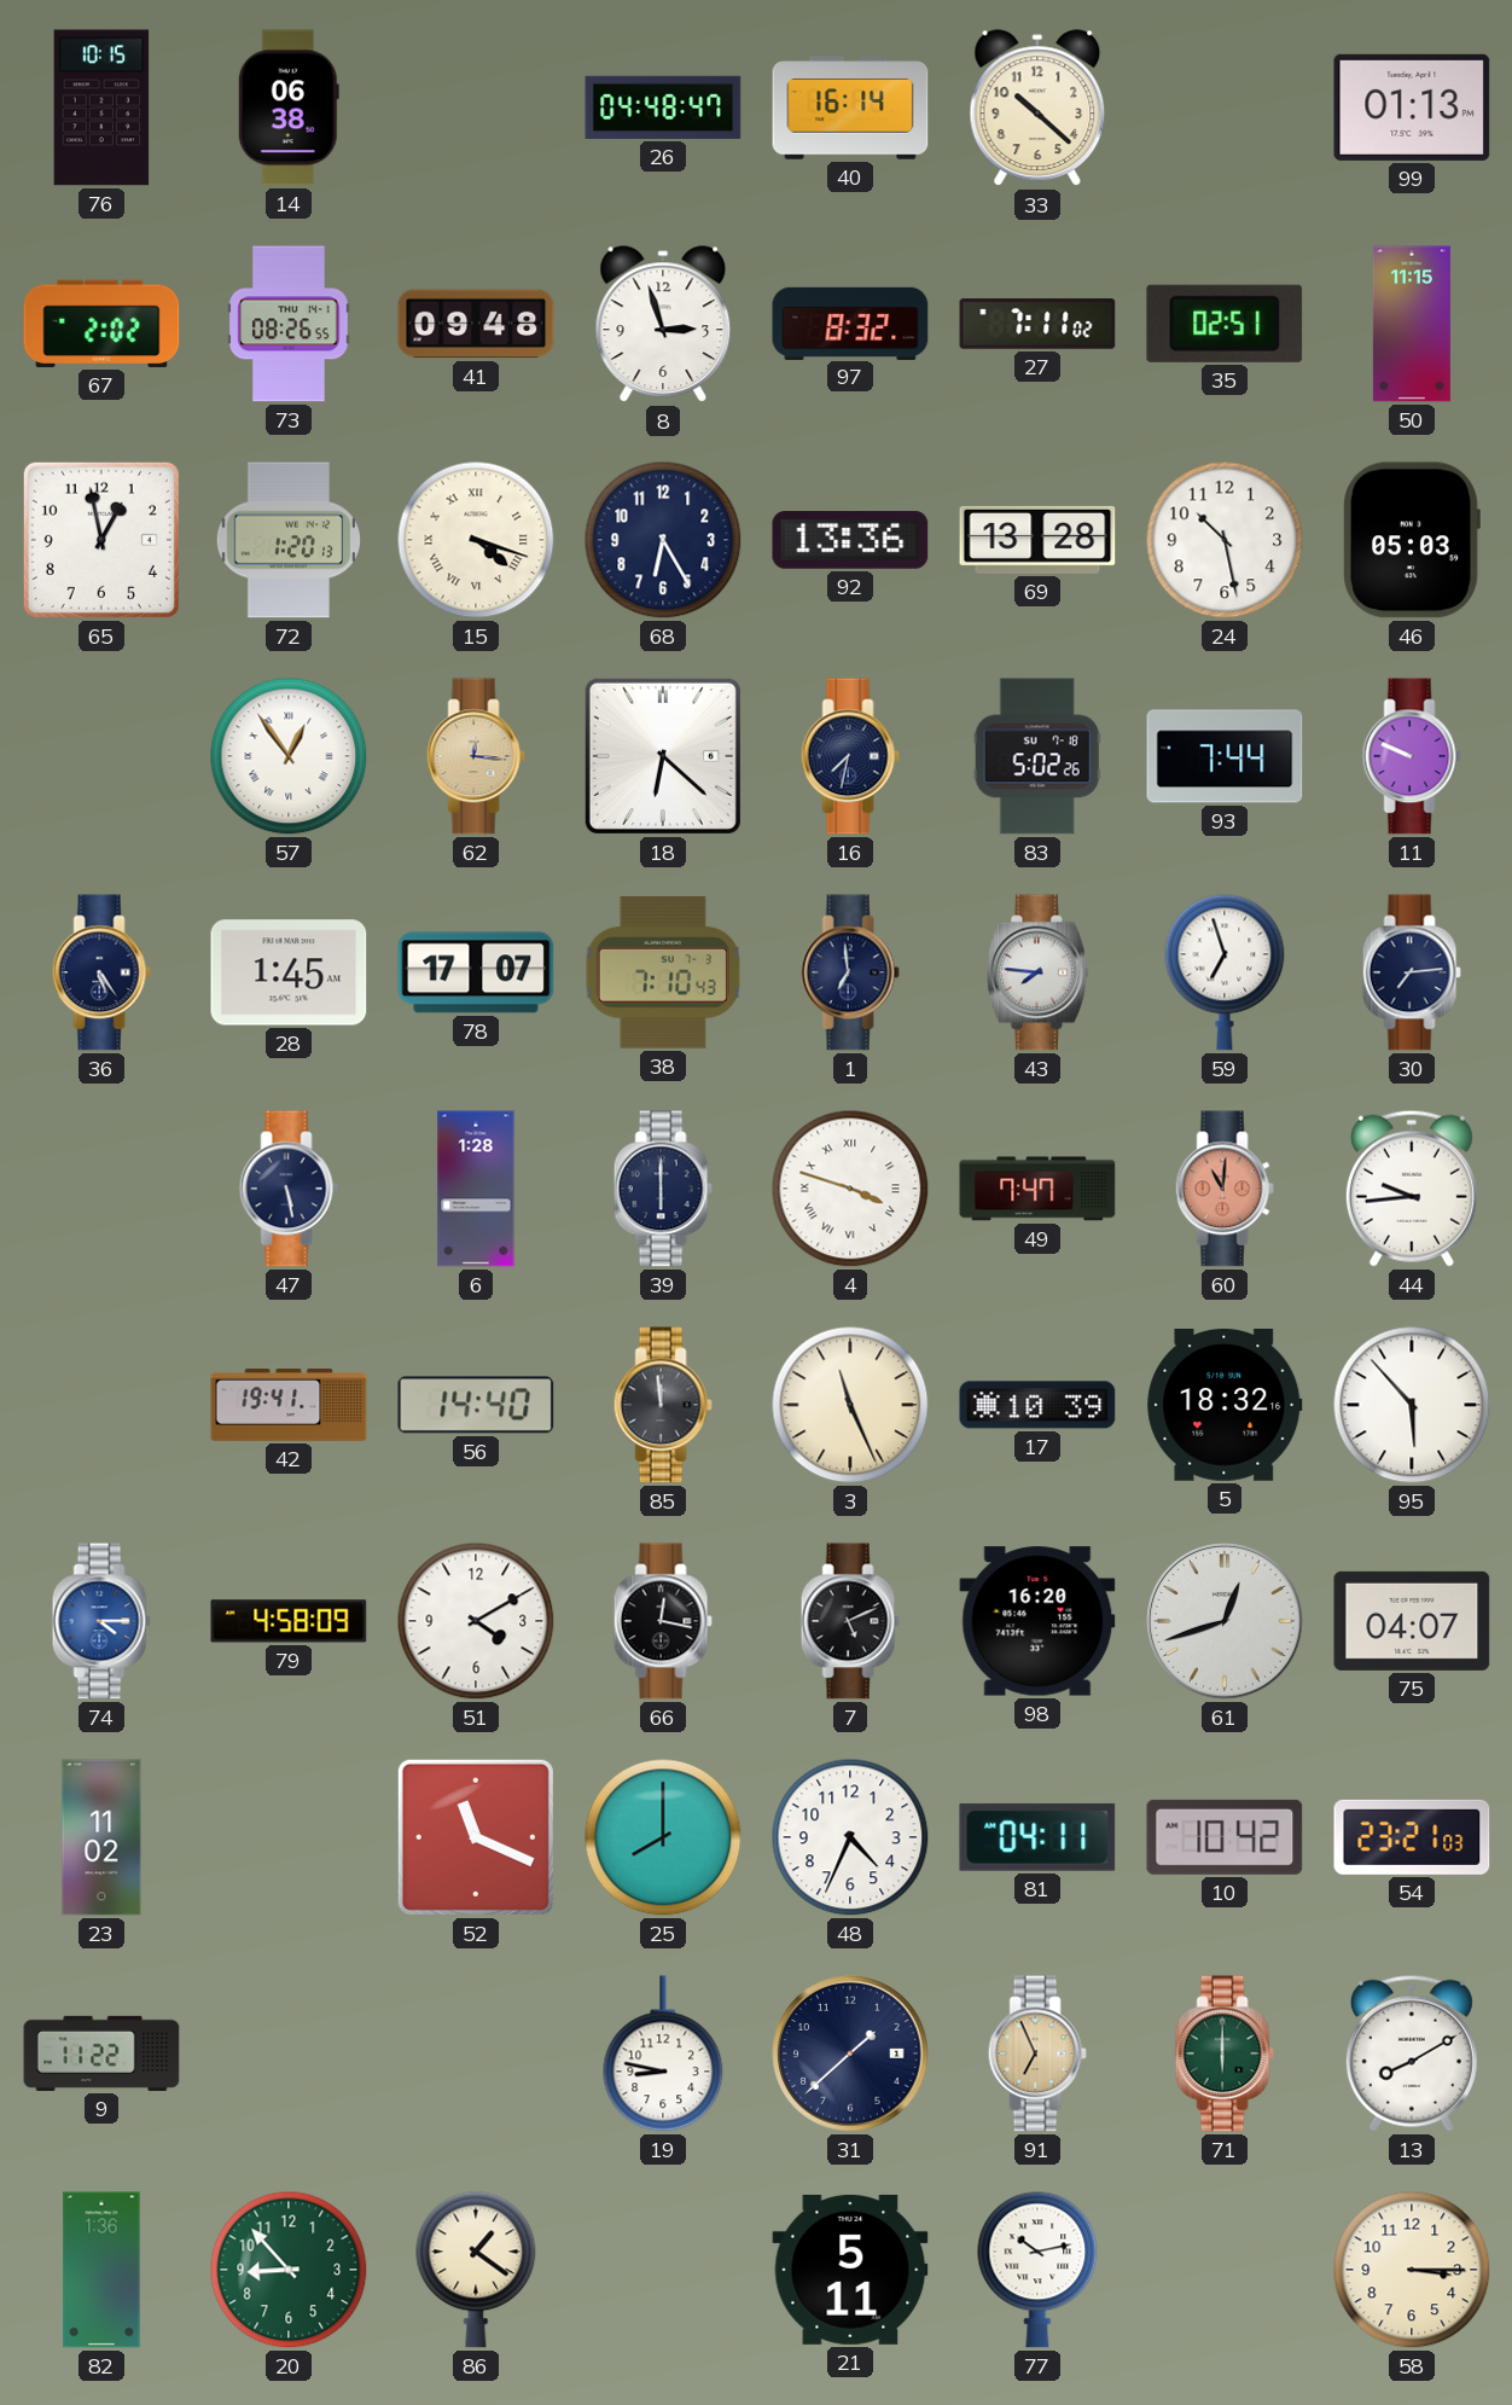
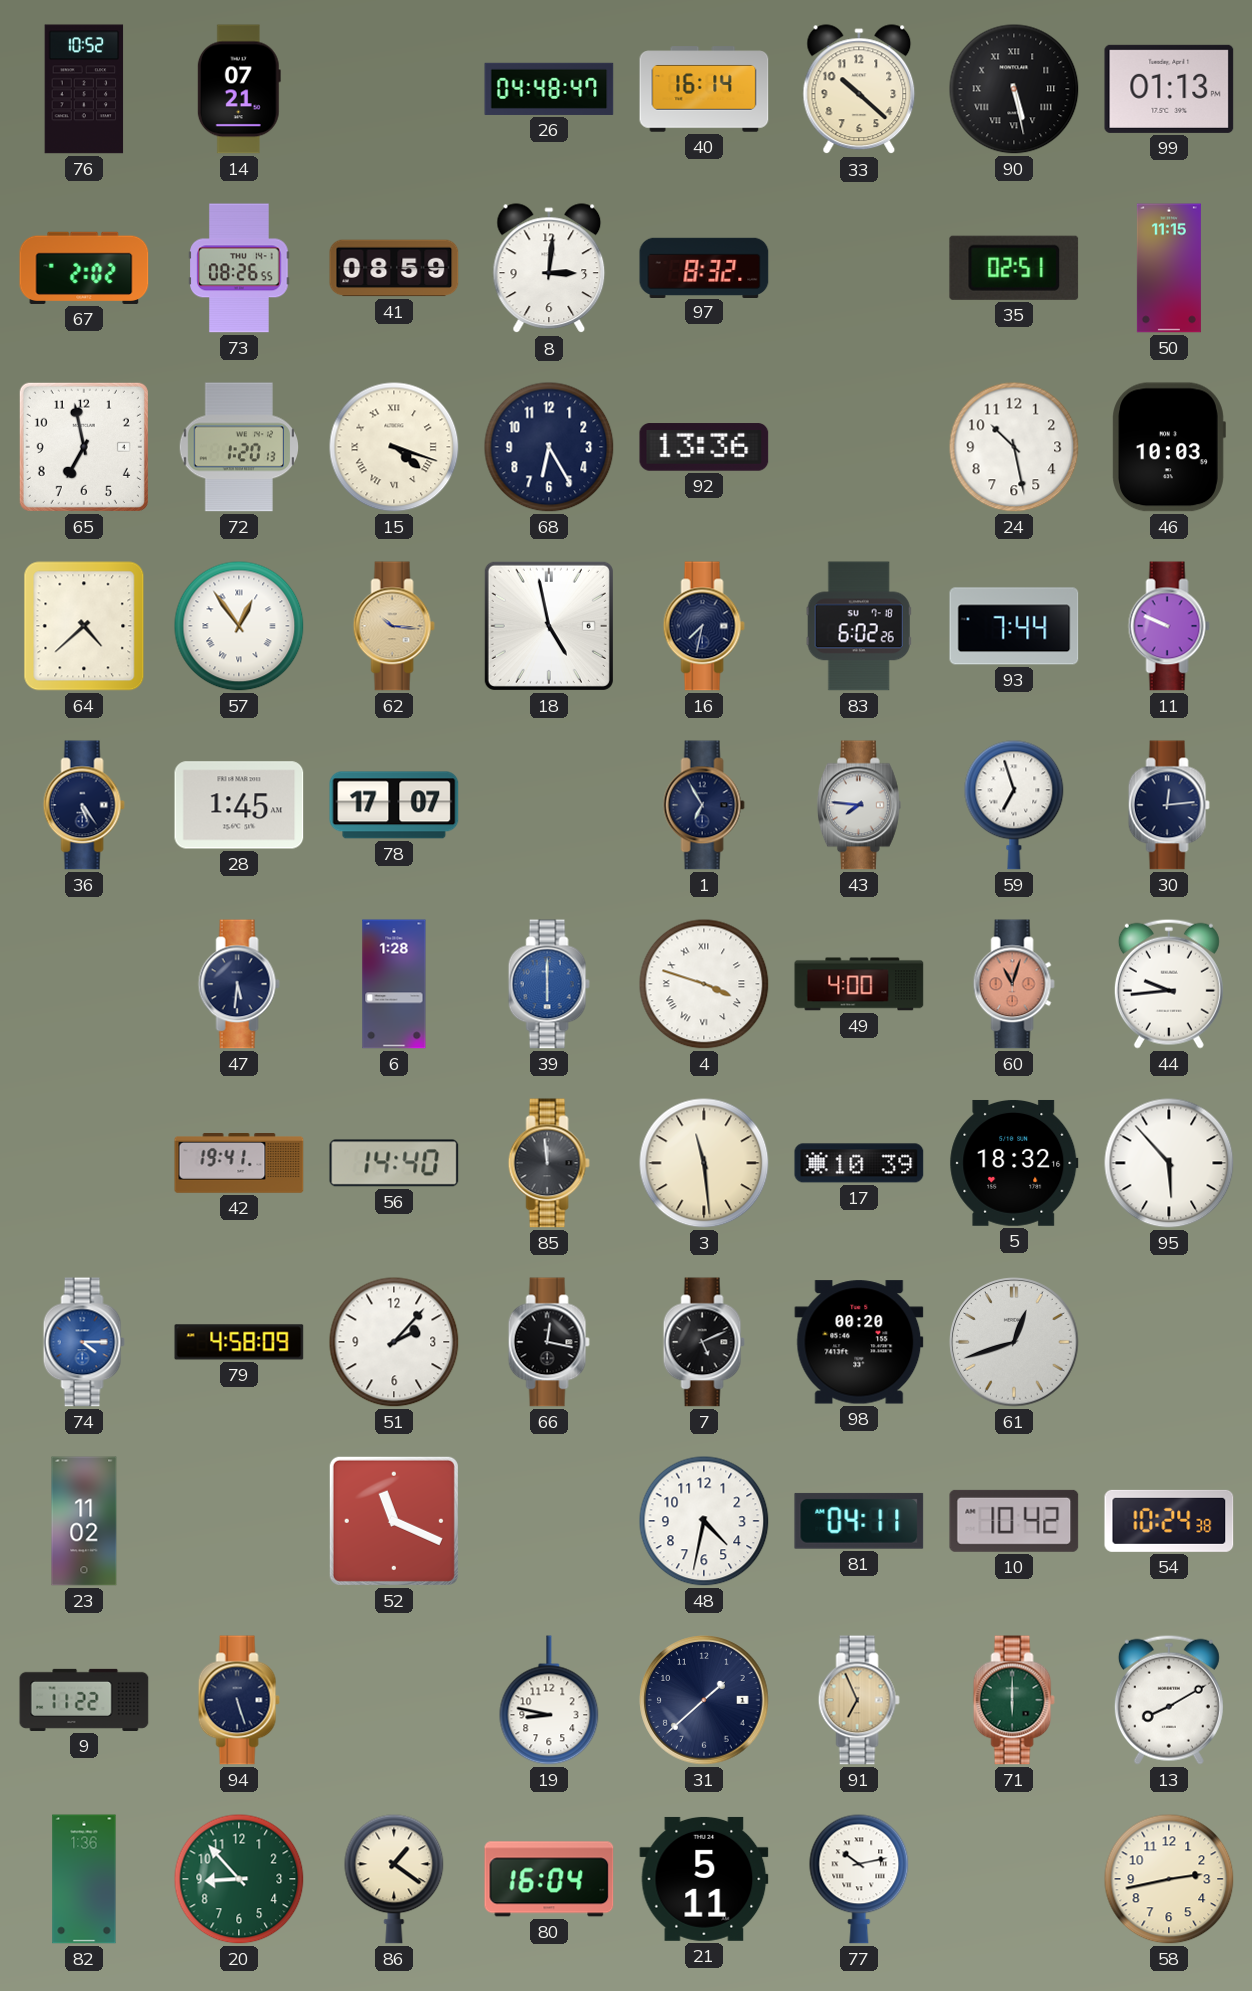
76: 10:15 -> 10:52 (84, 89)
14: 06:38 -> 07:21 (239, 89)
90: none -> 5:28 (1014, 89)
41: 09:48 -> 08:59 (394, 268)
8: 2:57 -> 3:01 (549, 269)
27: 7:11 -> none (1037, 324)
65: 12:58 -> 6:58 (84, 447)
69: 13:28 -> none (1037, 540)
46: 05:03 -> 10:03 (1169, 447)
64: none -> 4:38 (84, 626)
62: 12:16 -> 10:16 (394, 626)
18: 6:22 -> 4:58 (549, 626)
83: 5:02 -> 6:02 (859, 626)
38: 7:10 -> none (663, 974)
1: 6:59 -> 6:55 (704, 805)
30: 7:14 -> 12:14 (1169, 805)
47: 5:28 -> 5:31 (239, 984)
39 dial: navy -> blue (549, 984)
49: 7:47 -> 4:00 (859, 984)
60: 11:01 -> 11:03 (1014, 984)
3: 11:26 -> 11:29 (704, 1163)
51: 4:10 -> 2:07 (394, 1342)
98: 16:20 -> 00:20 (859, 1342)
75: 04:07 -> none (1412, 1621)
25: 8:00 -> none (663, 1837)
48: 4:34 -> 4:32 (704, 1521)
54: 23:21 -> 10:24 (1169, 1521)
94: none -> 5:27 (239, 1700)
80: none -> 16:04 (549, 1879)
58: 3:15 -> 2:43 (1169, 1879)
